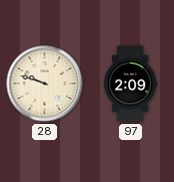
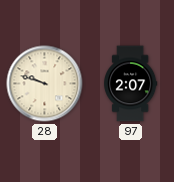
97: 2:09 -> 2:07 (131, 84)
